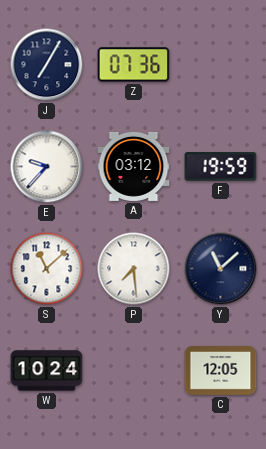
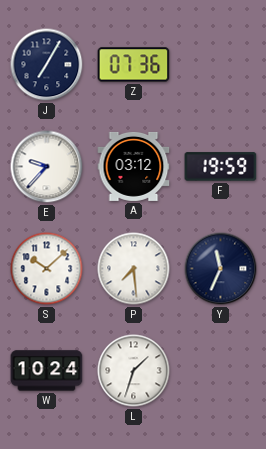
S: 11:08 -> 10:08 (47, 269)
Y: 11:08 -> 11:34 (221, 269)
L: none -> 1:33 (134, 371)
C: 12:05 -> none (221, 371)
